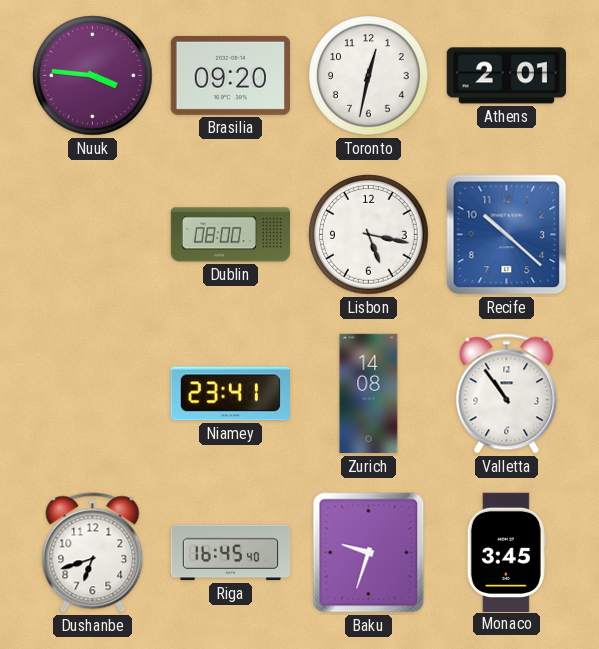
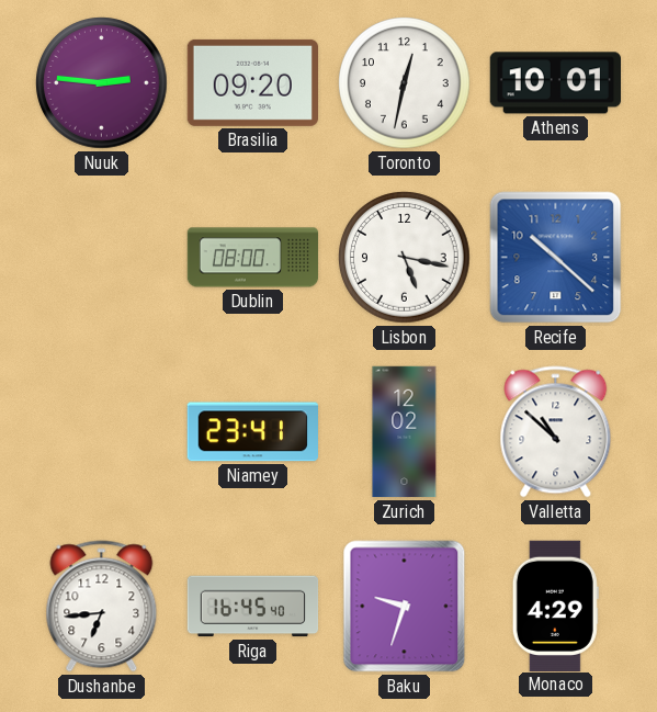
Nuuk: 3:46 -> 2:46 (102, 83)
Athens: 2:01 -> 10:01 (555, 83)
Zurich: 14:08 -> 12:02 (405, 432)
Valletta: 10:54 -> 10:52 (556, 432)
Dushanbe: 6:42 -> 6:44 (102, 607)
Monaco: 3:45 -> 4:29 (555, 606)
